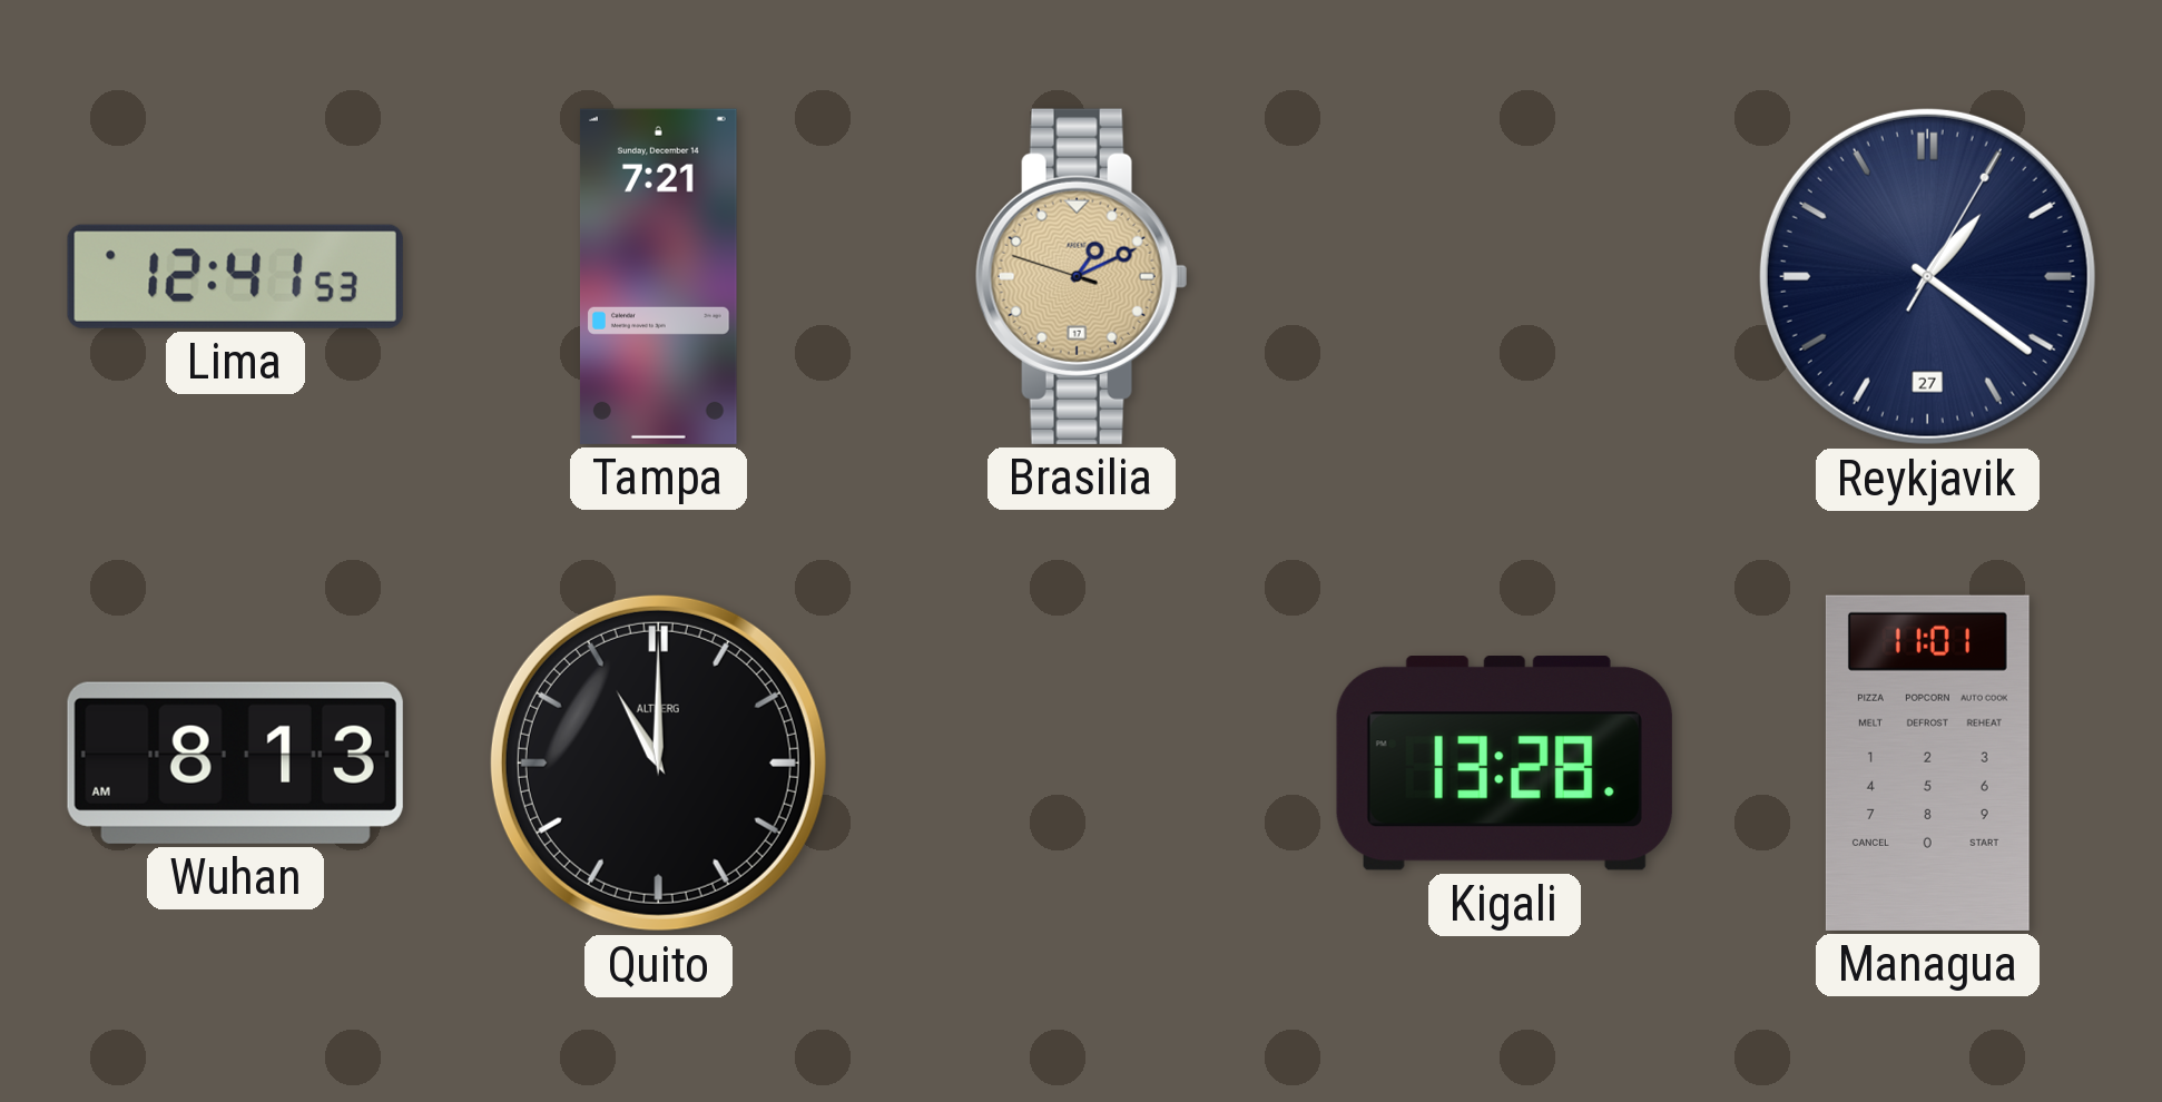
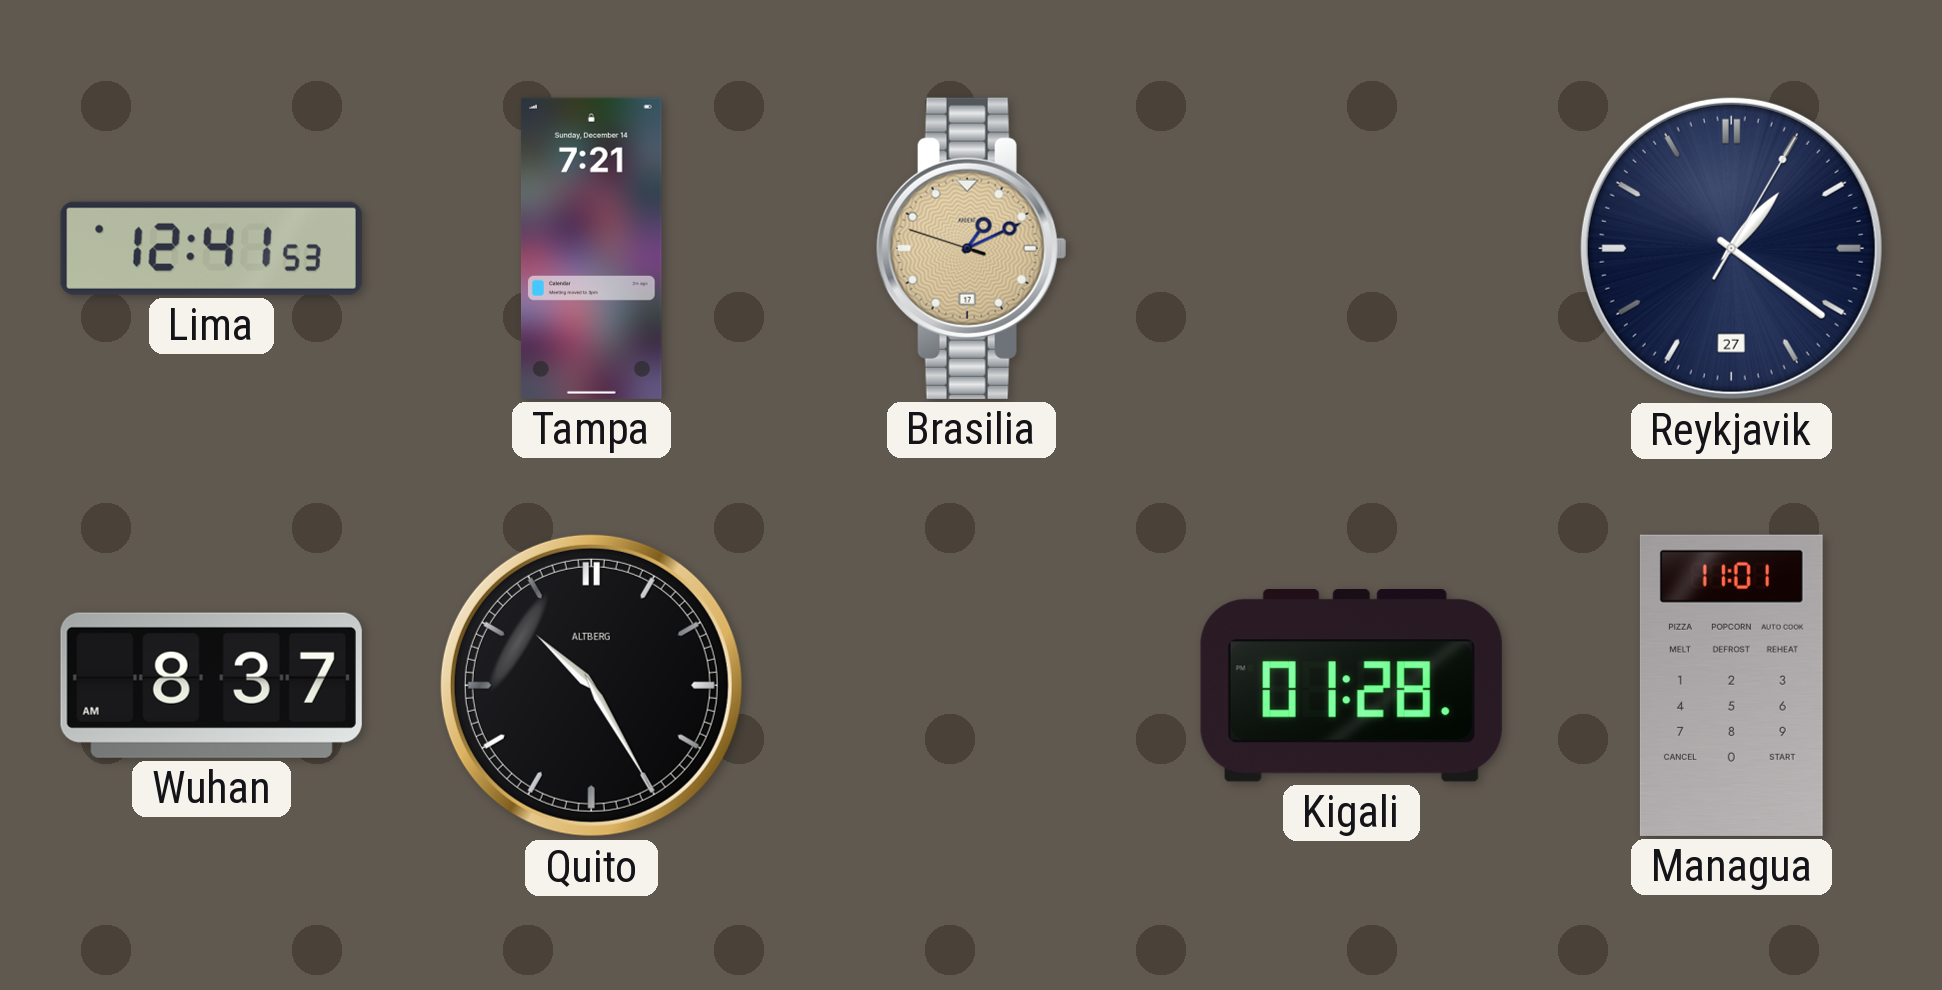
Wuhan: 8:13 -> 8:37 (211, 685)
Quito: 11:00 -> 10:25 (591, 685)
Kigali: 13:28 -> 01:28 (1351, 685)
